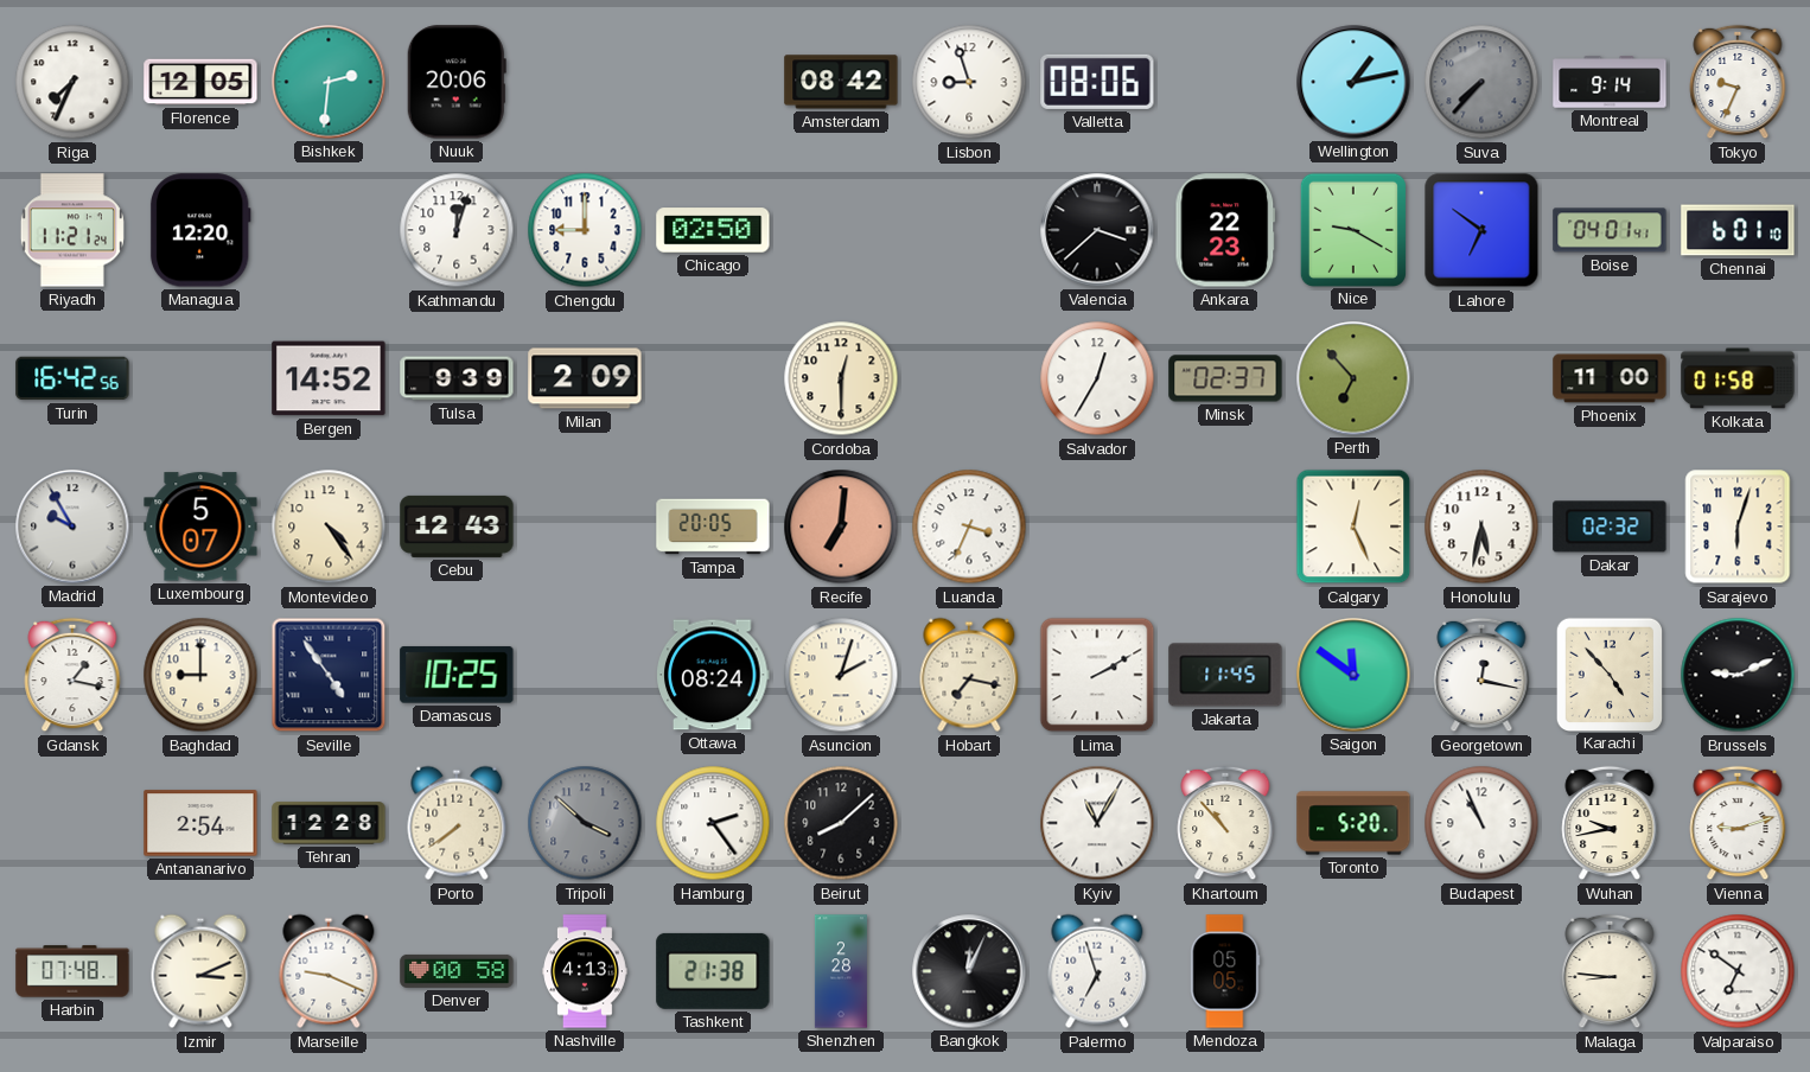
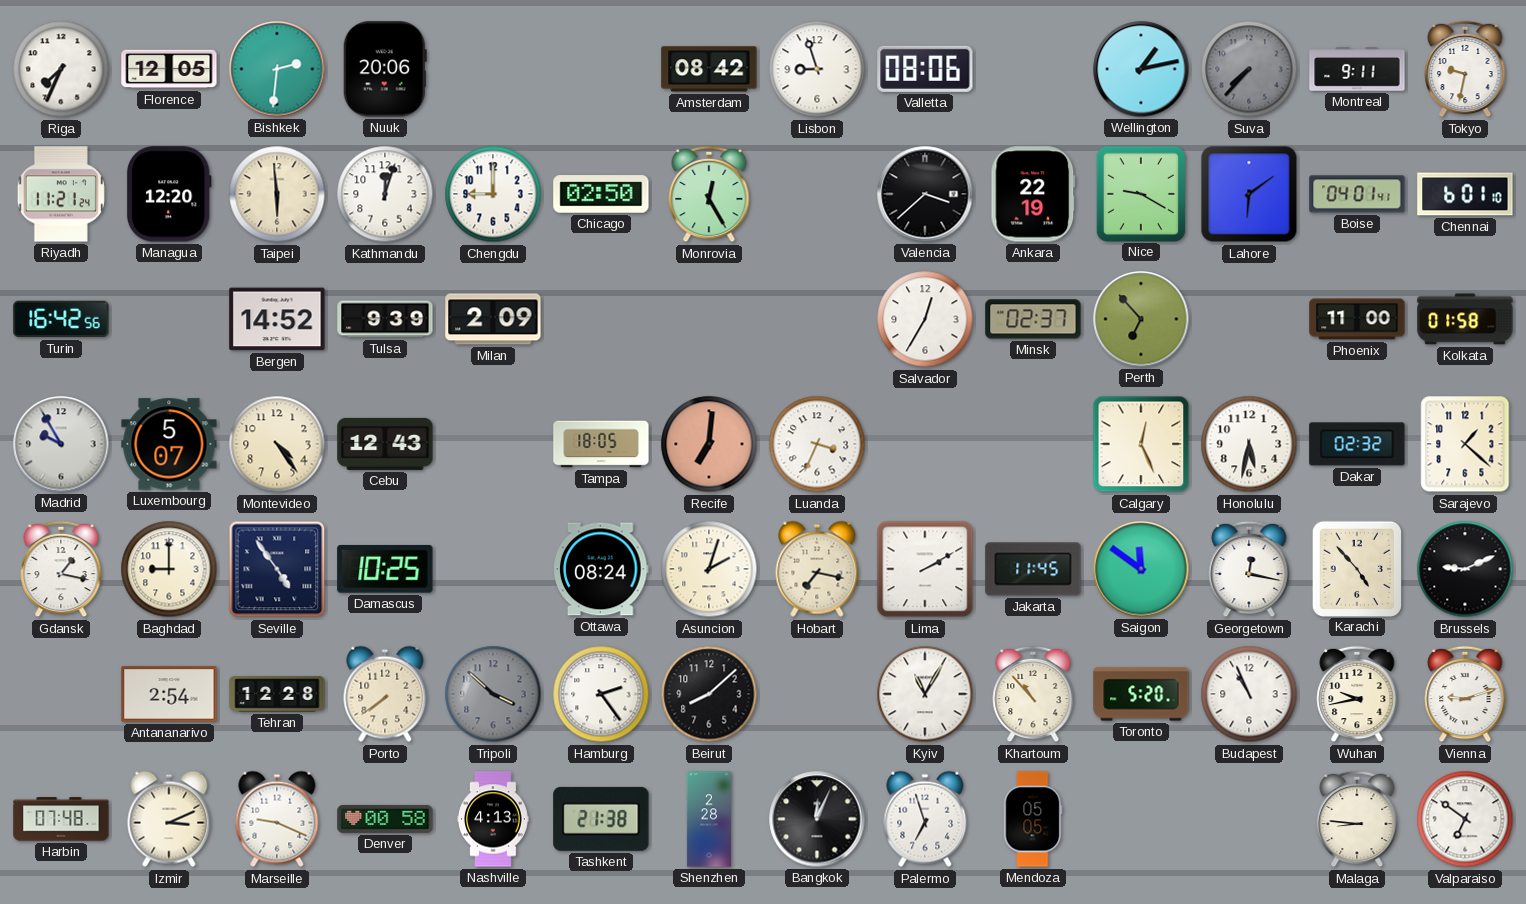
Montreal: 9:14 -> 9:11 (1357, 69)
Tokyo: 9:34 -> 9:32 (1465, 69)
Taipei: none -> 5:59 (277, 194)
Monrovia: none -> 12:25 (709, 194)
Ankara: 22:23 -> 22:19 (1033, 194)
Lahore: 6:51 -> 6:09 (1249, 194)
Cordoba: 12:30 -> none (841, 378)
Tampa: 20:05 -> 18:05 (601, 444)
Sarajevo: 6:03 -> 1:22 (1465, 444)
